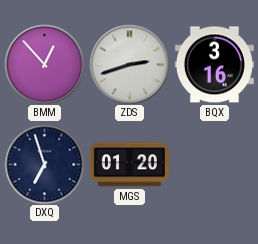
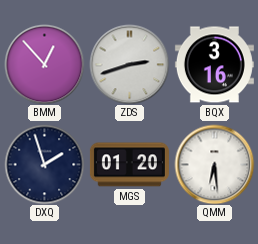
DXQ: 6:57 -> 1:57 (44, 164)
QMM: none -> 6:29 (214, 164)
